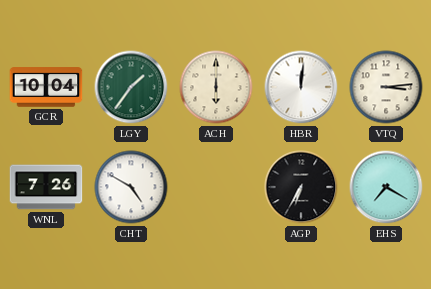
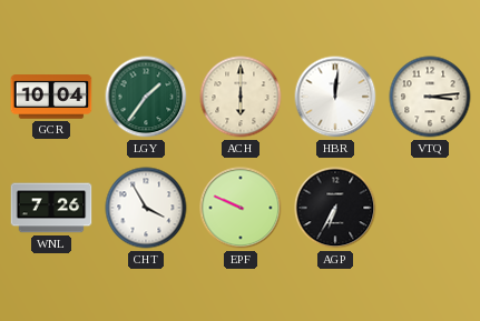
CHT: 4:50 -> 3:55 (146, 208)
EPF: none -> 9:49 (241, 208)
EHS: 7:20 -> none (386, 187)
